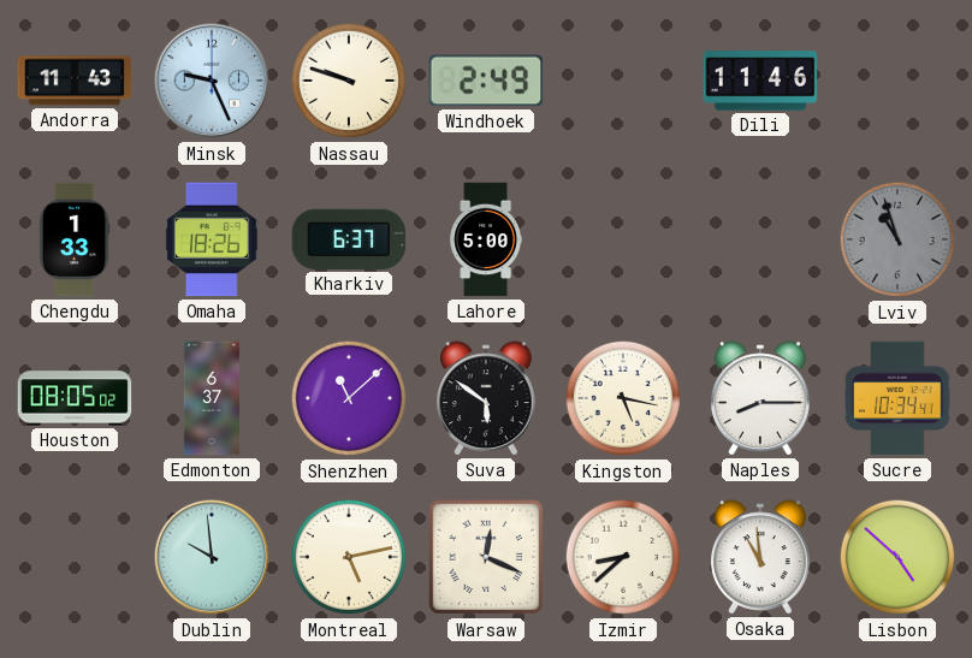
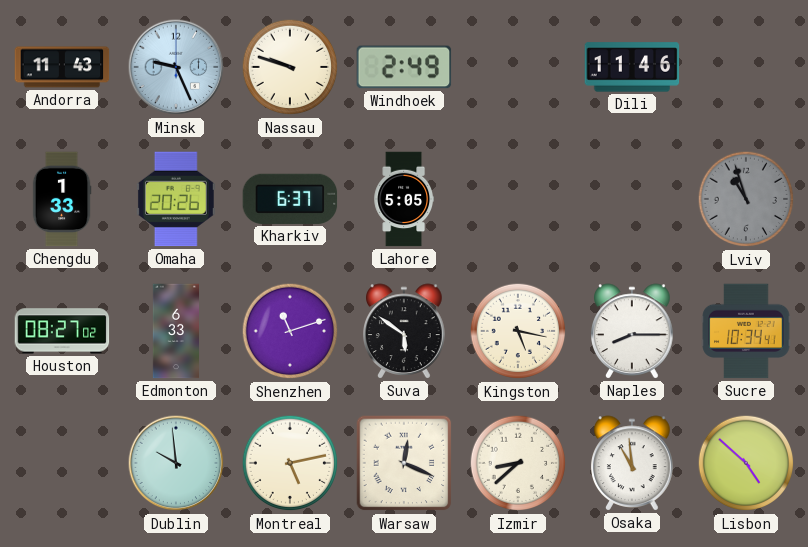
Omaha: 18:26 -> 20:26 (176, 199)
Lahore: 5:00 -> 5:05 (403, 199)
Houston: 08:05 -> 08:27 (62, 331)
Edmonton: 6:37 -> 6:33 (176, 331)
Shenzhen: 11:08 -> 11:12 (290, 331)
